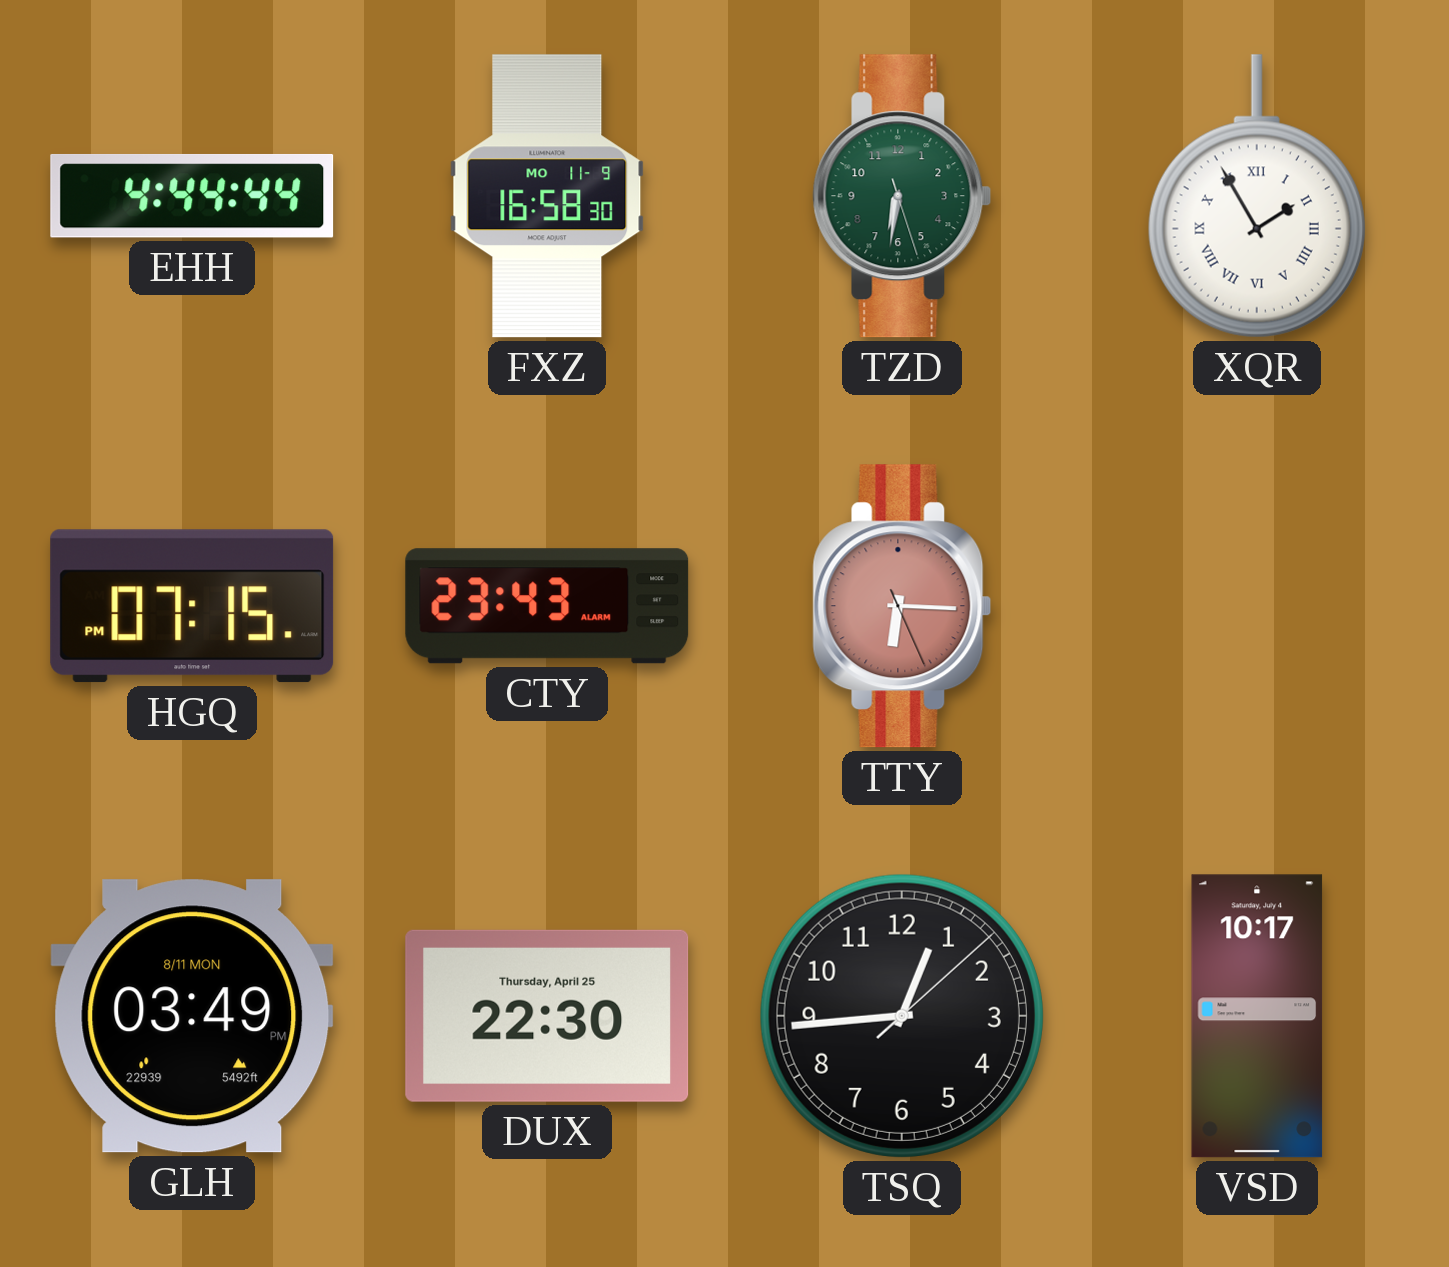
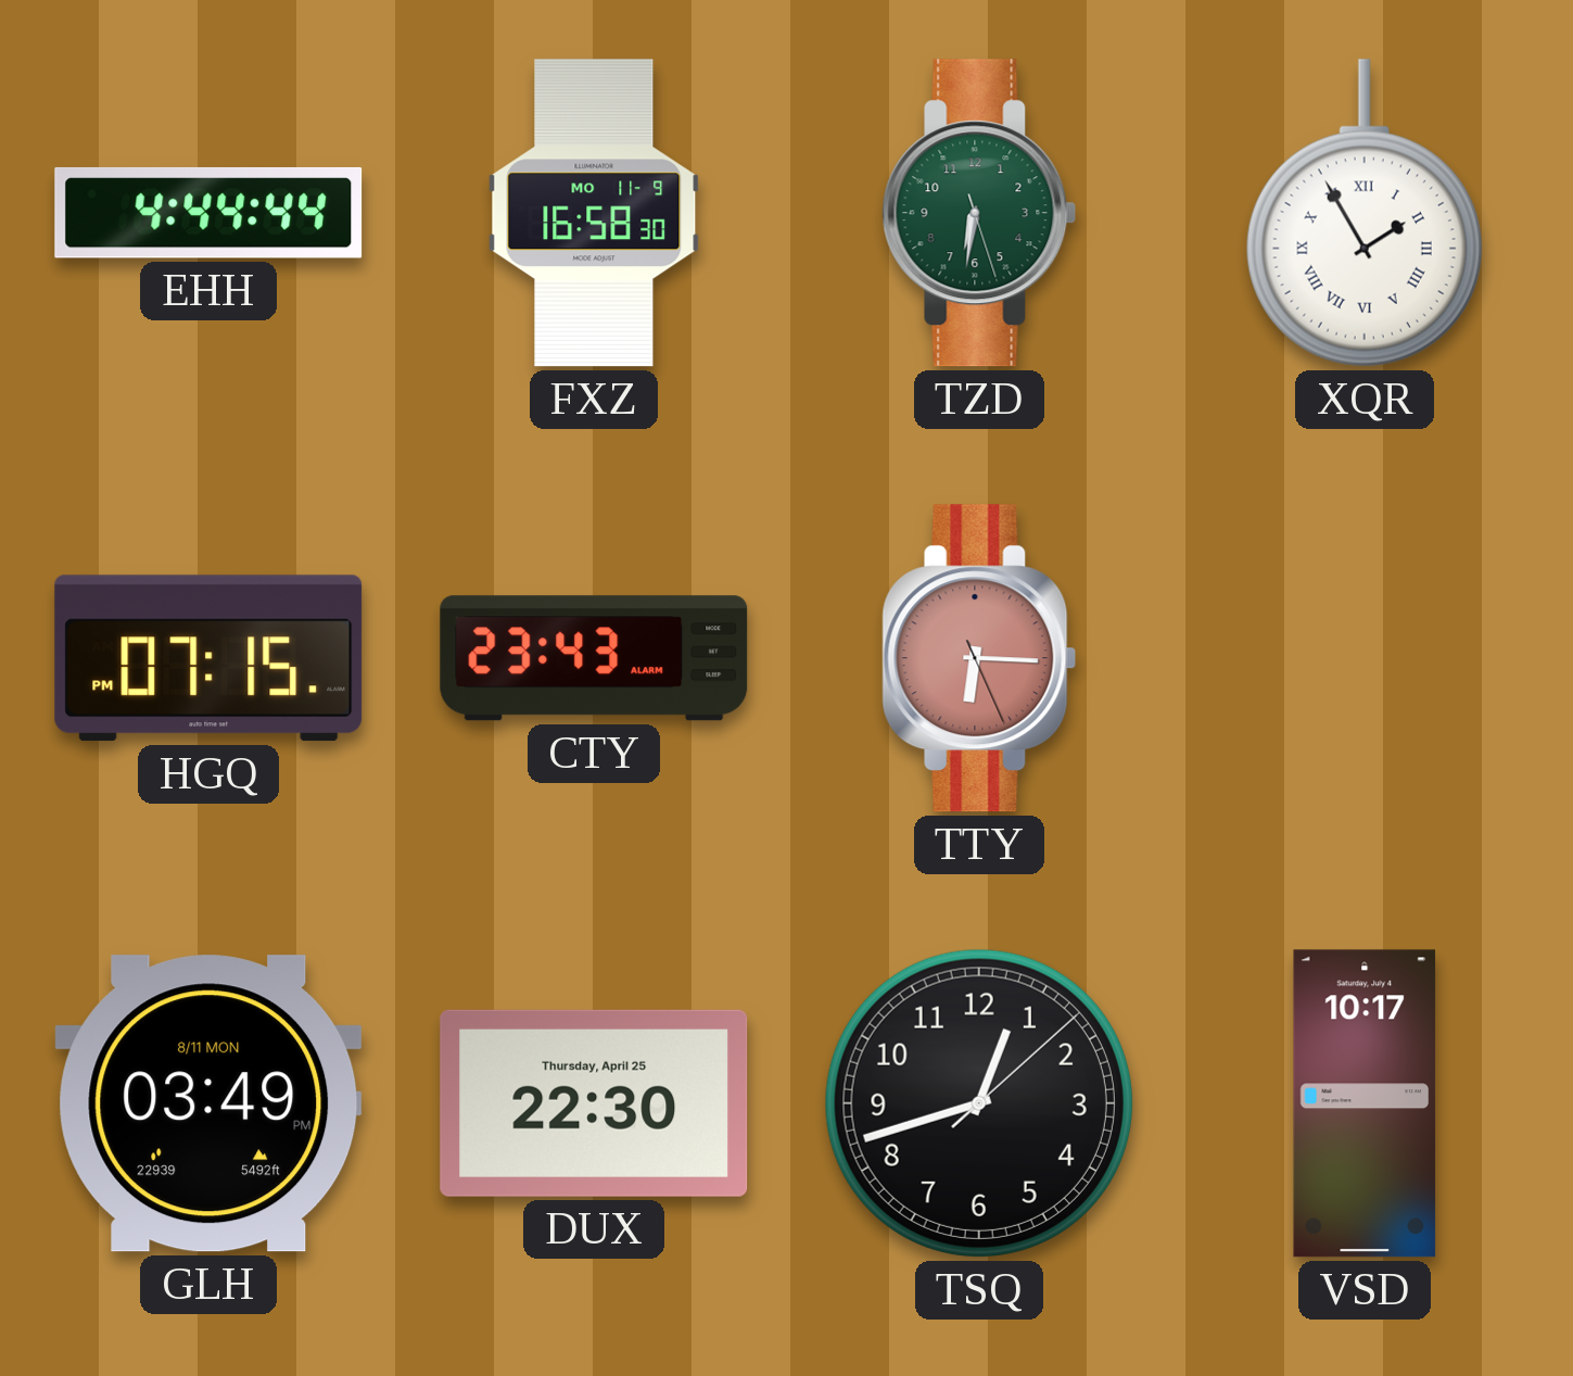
TSQ: 12:44 -> 12:42 (979, 1103)
